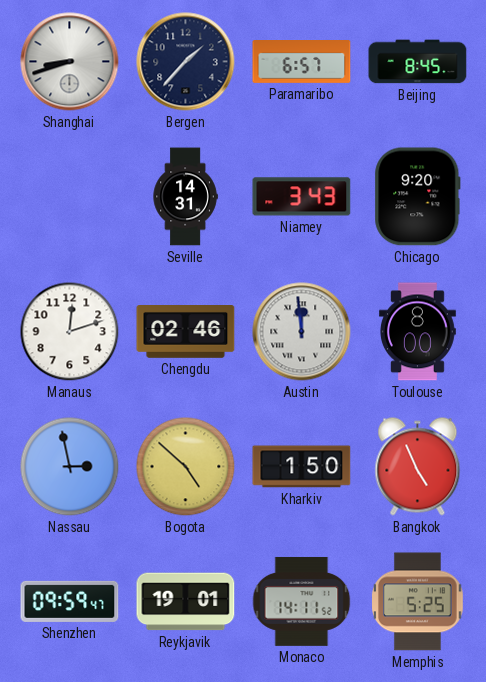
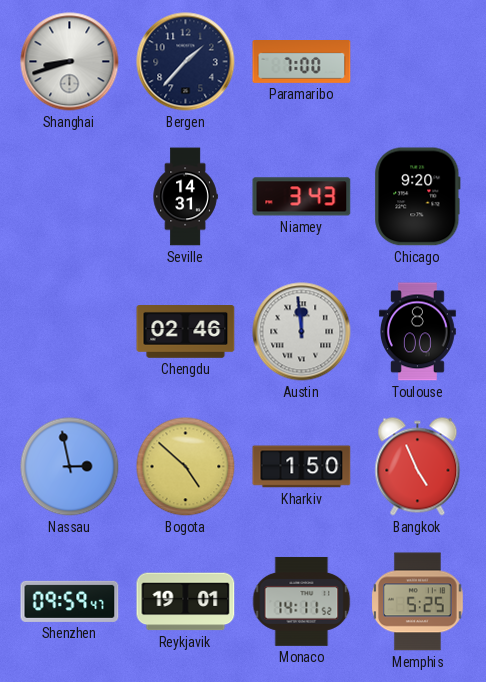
Paramaribo: 6:57 -> 7:00 (302, 62)
Beijing: 8:45 -> none (418, 62)
Manaus: 12:12 -> none (70, 332)
